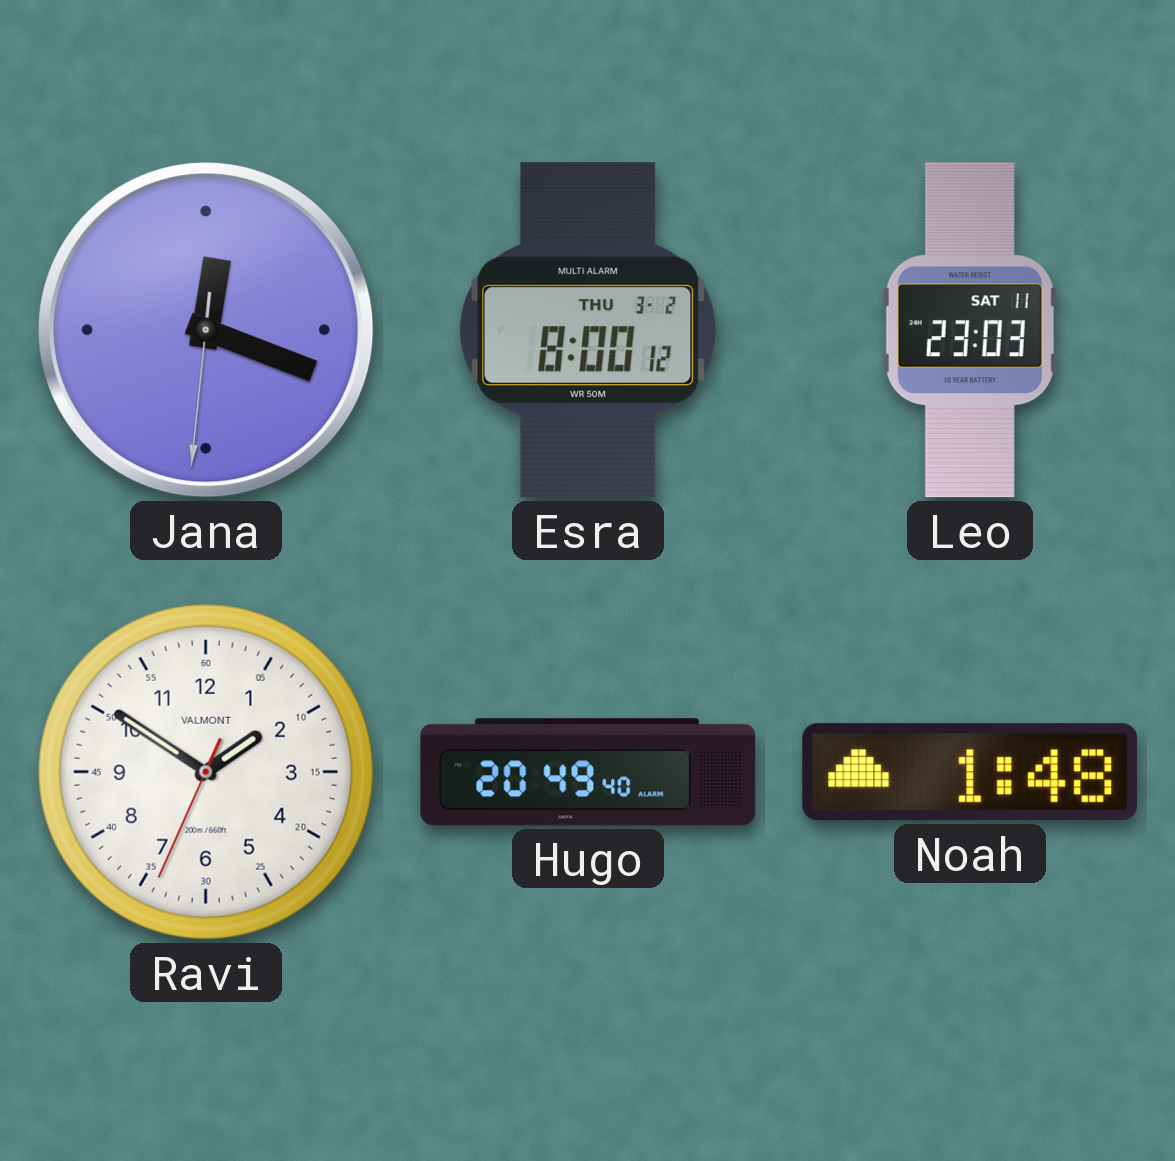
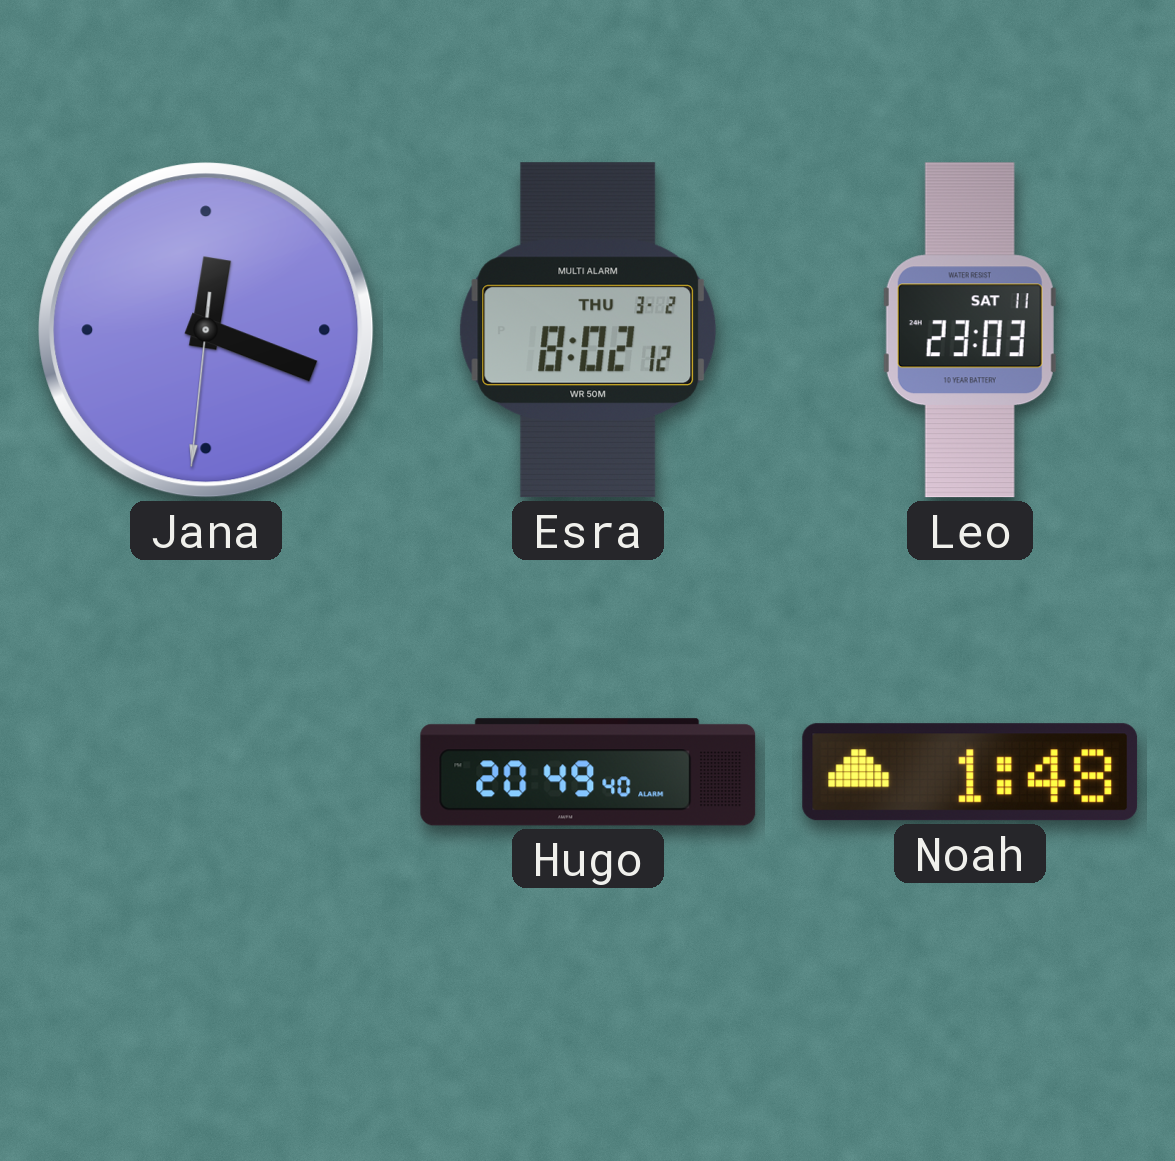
Esra: 8:00 -> 8:02 (588, 330)
Ravi: 1:50 -> none (206, 772)
